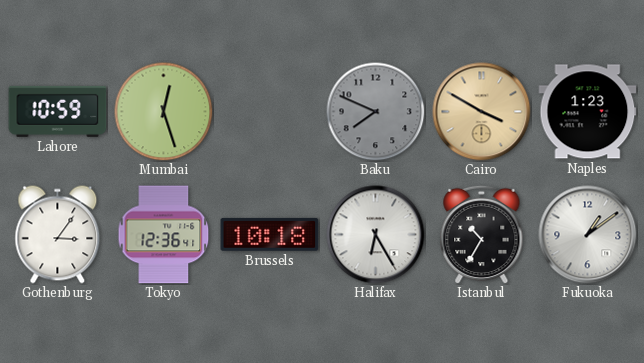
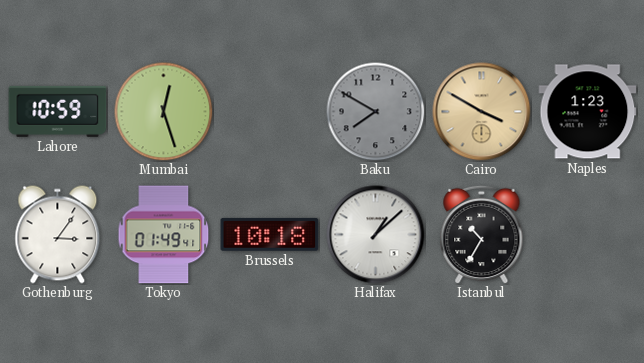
Baku: 7:49 -> 7:50 (376, 112)
Tokyo: 12:36 -> 01:49 (164, 235)
Halifax: 6:25 -> 1:08 (376, 235)
Fukuoka: 1:09 -> none (588, 235)
